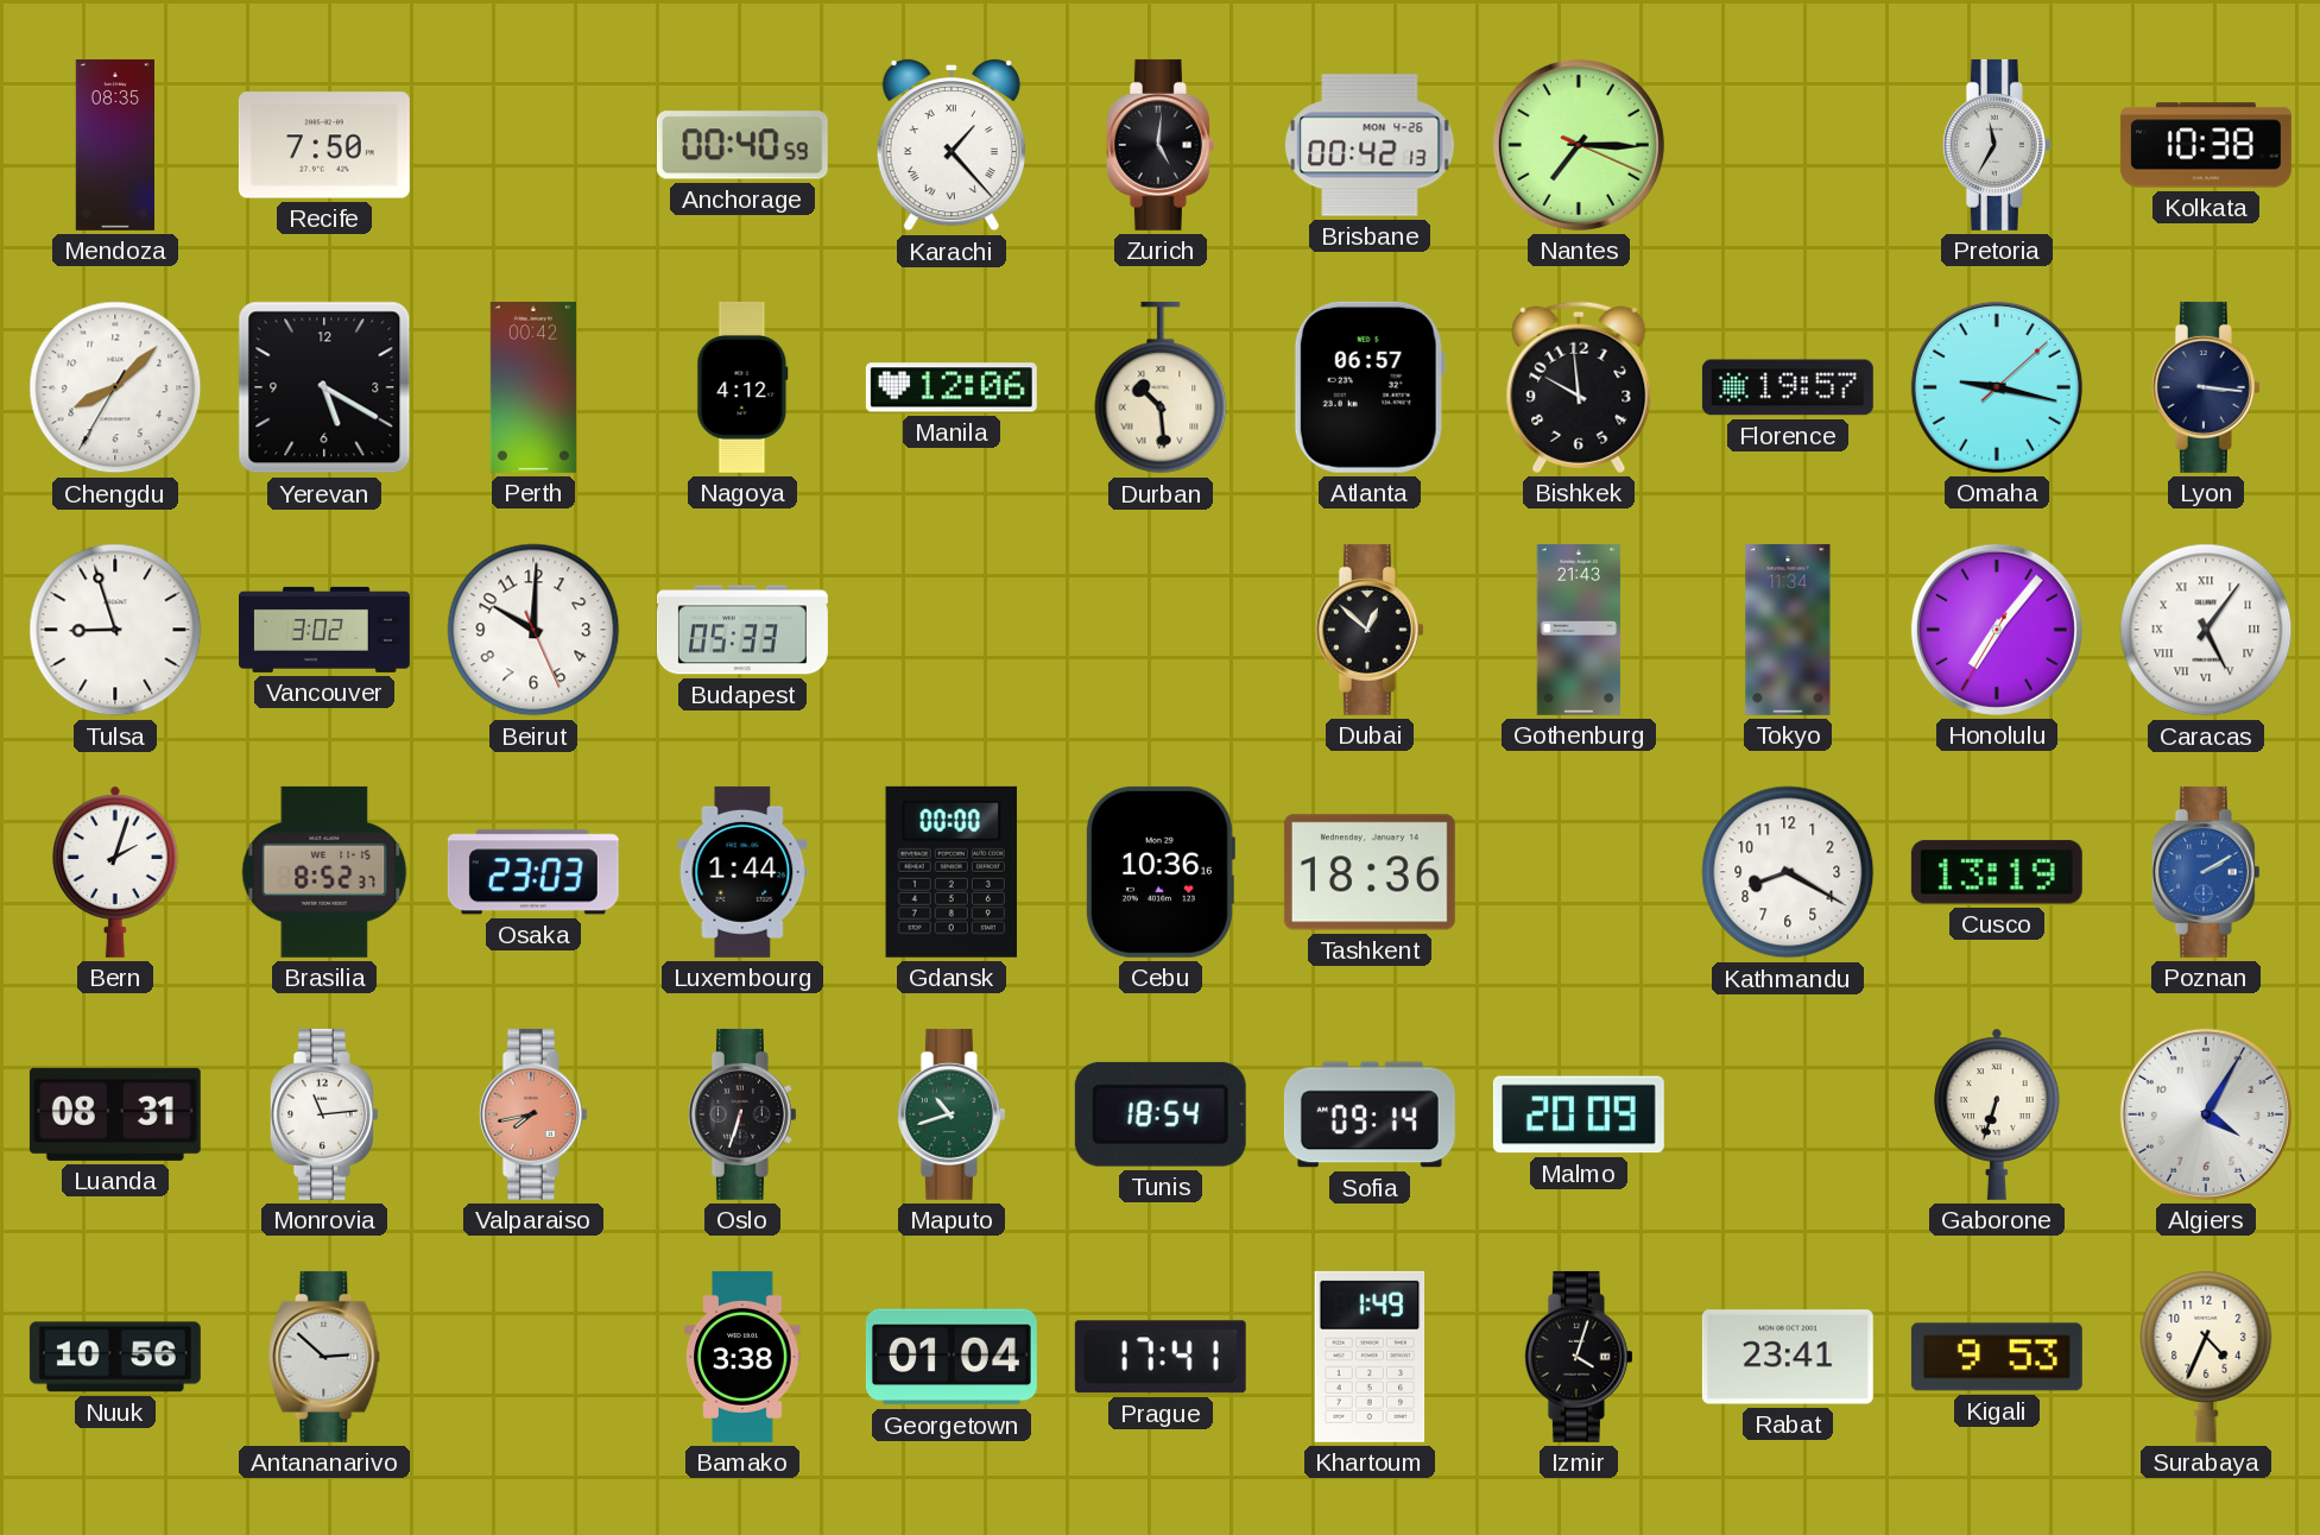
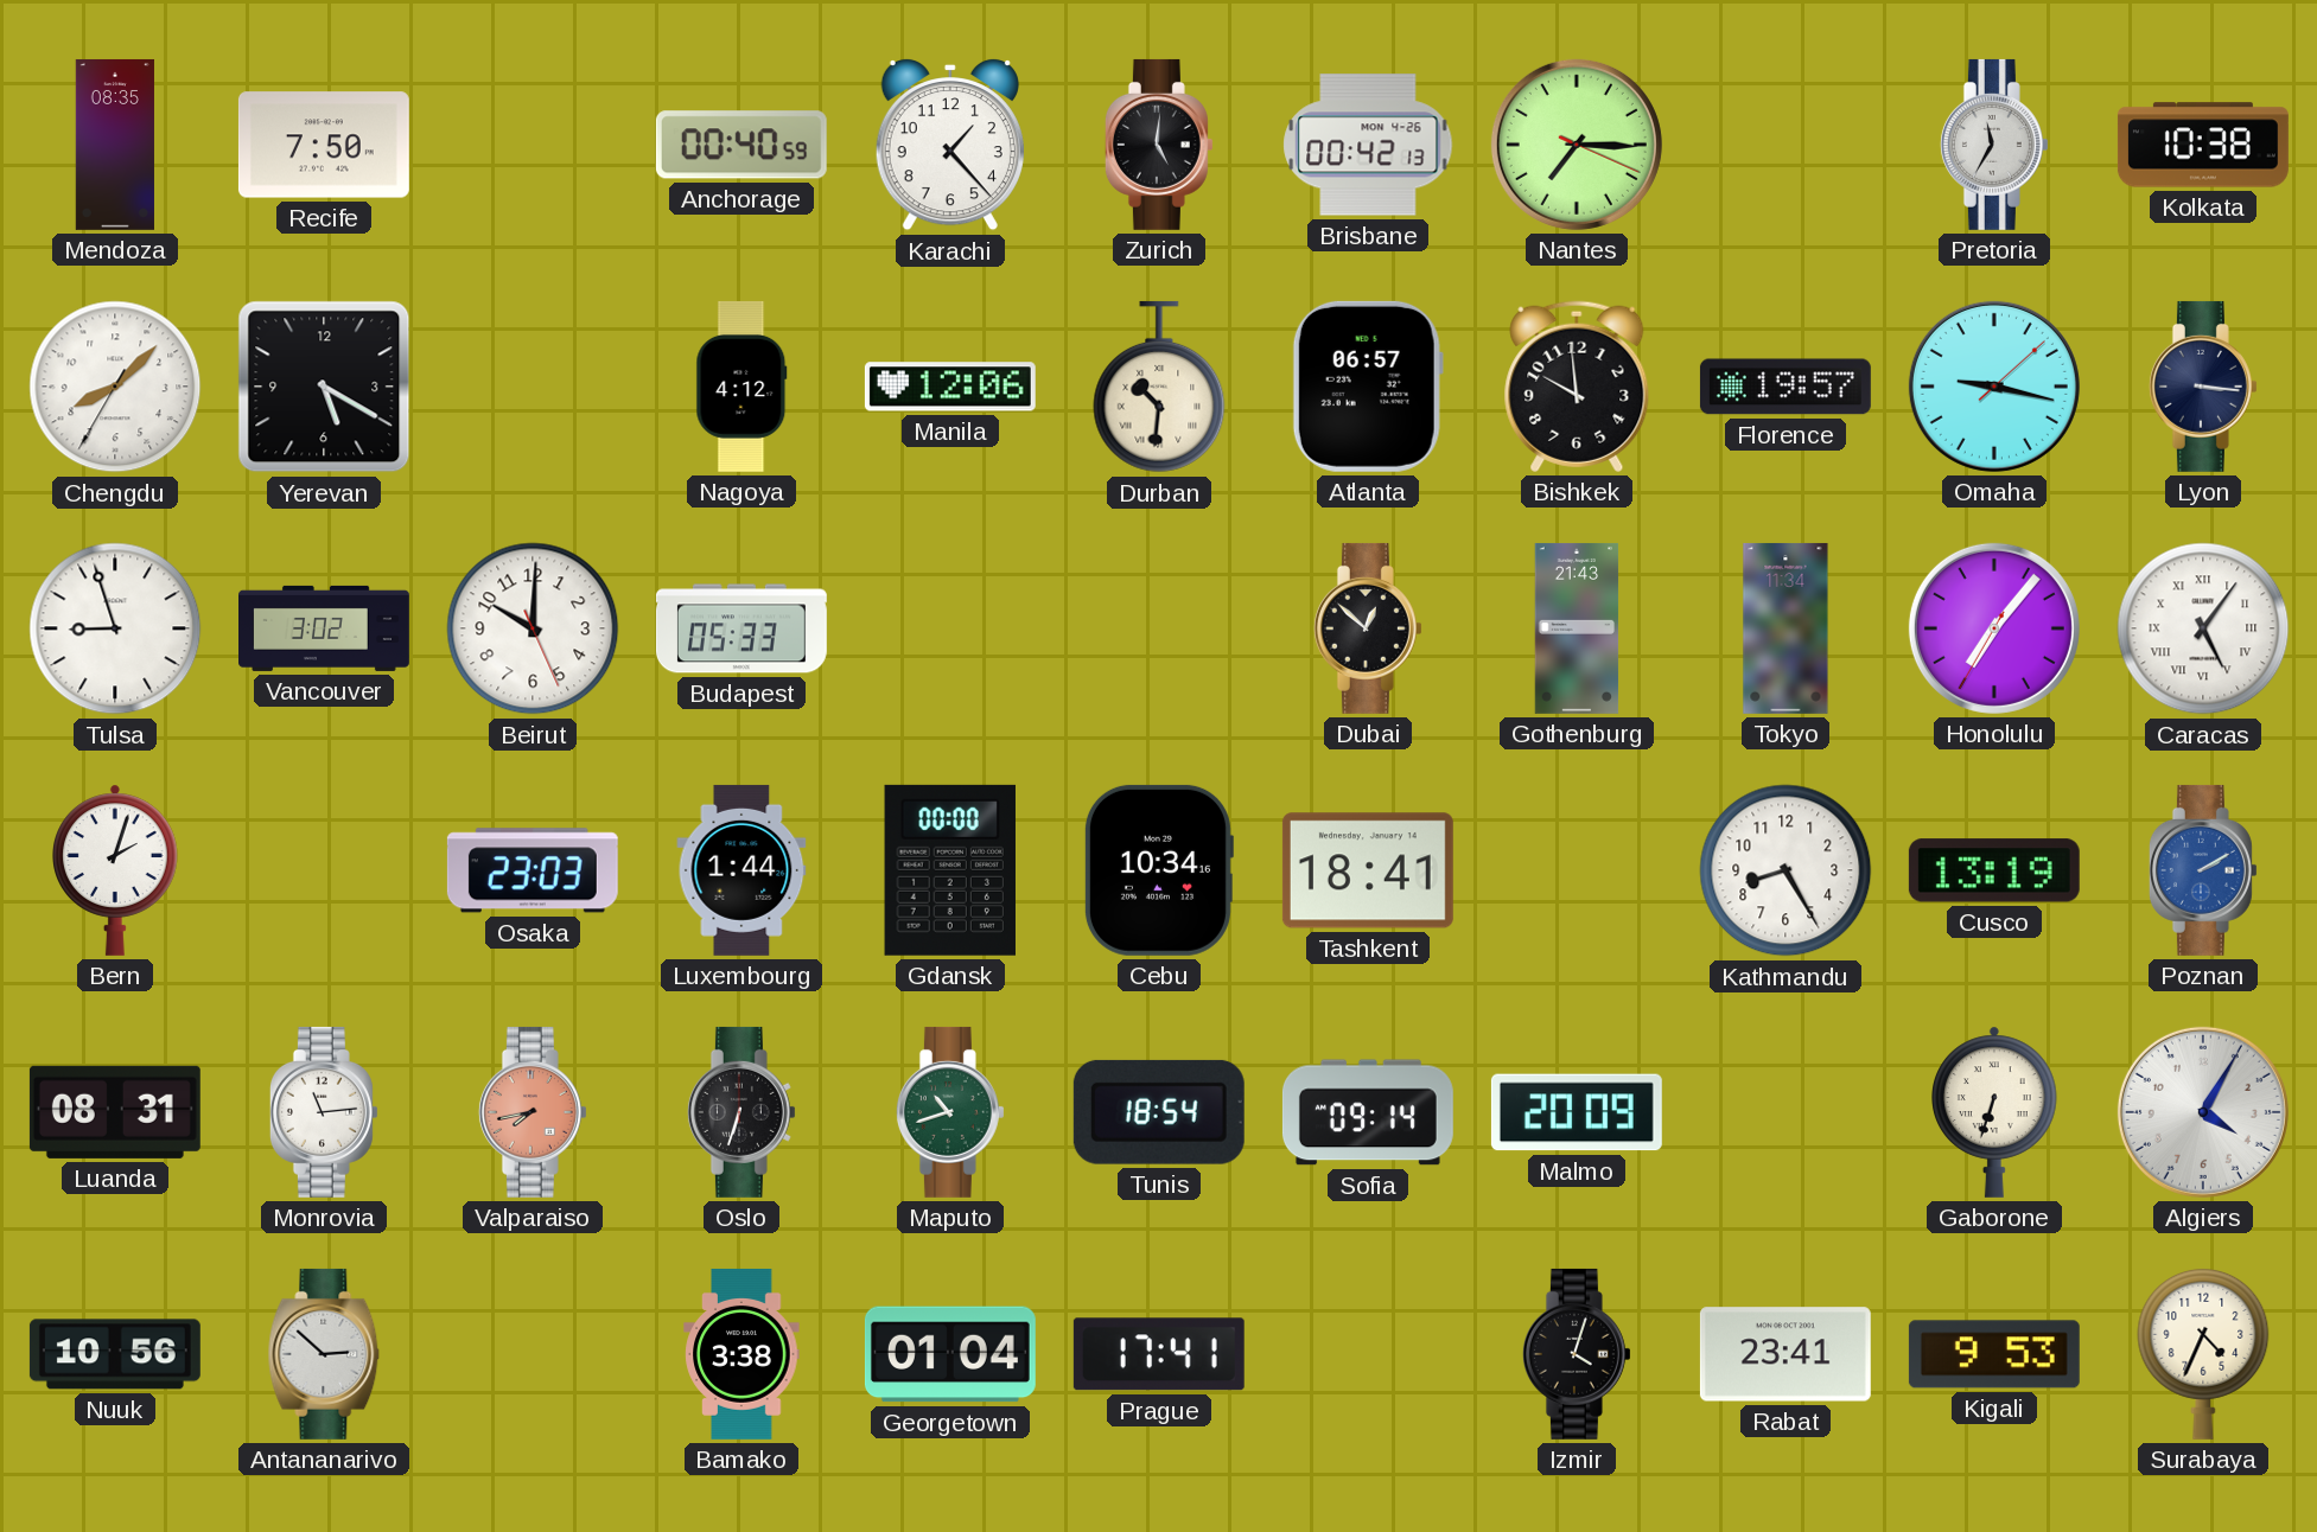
Karachi numerals: Roman -> Arabic (950, 145)
Perth: 00:42 -> none (533, 387)
Durban: 10:29 -> 10:31 (1159, 387)
Brasilia: 8:52 -> none (324, 872)
Cebu: 10:36 -> 10:34 (1158, 870)
Tashkent: 18:36 -> 18:41 (1368, 870)
Kathmandu: 8:20 -> 8:25 (1786, 870)
Khartoum: 1:49 -> none (1370, 1357)
